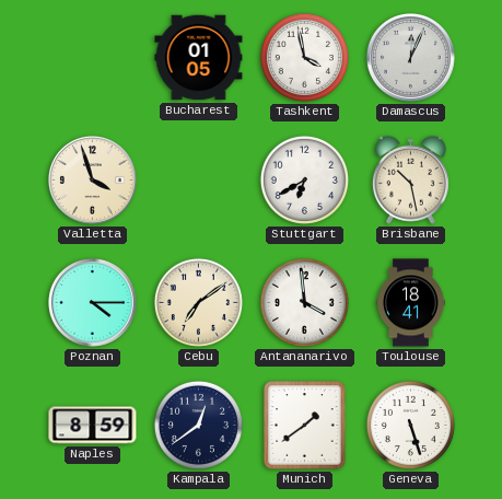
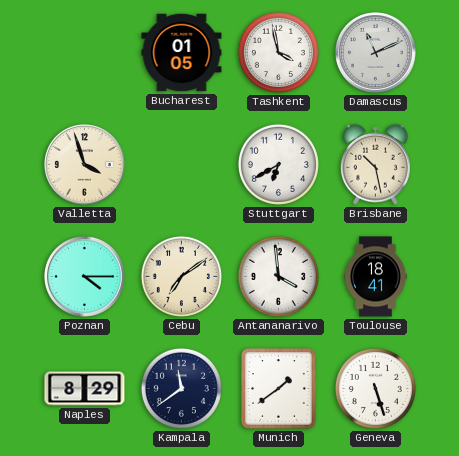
Damascus: 12:04 -> 11:11 (376, 53)
Naples: 8:59 -> 8:29 (85, 389)
Kampala: 12:39 -> 11:39 (181, 388)
